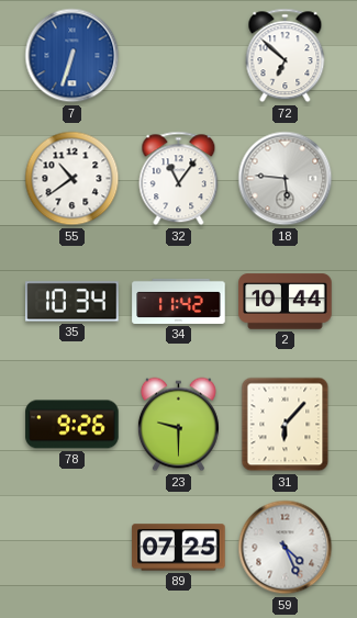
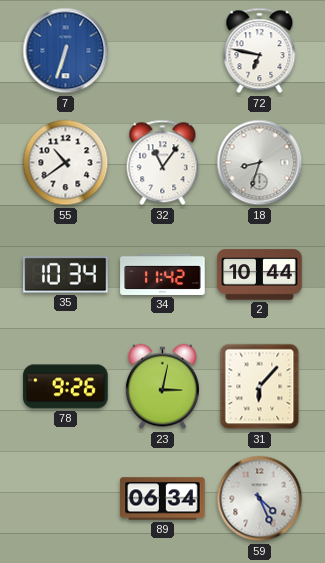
72: 6:52 -> 6:47 (260, 51)
18: 5:46 -> 8:33 (260, 163)
23: 9:30 -> 3:02 (162, 387)
89: 07:25 -> 06:34 (163, 499)
